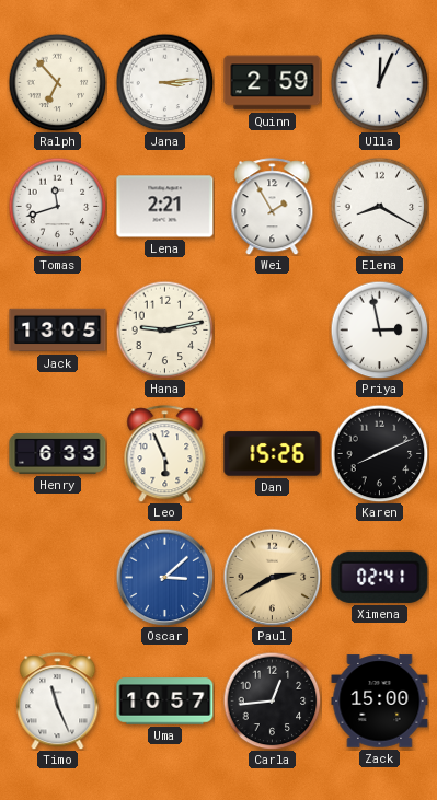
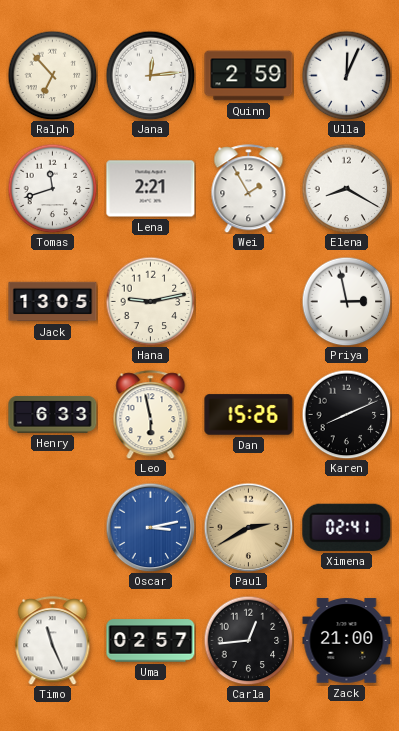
Jana: 3:14 -> 12:14 (150, 75)
Leo: 5:56 -> 5:58 (151, 415)
Oscar: 3:08 -> 3:13 (150, 527)
Uma: 10:57 -> 02:57 (151, 641)
Zack: 15:00 -> 21:00 (347, 641)
